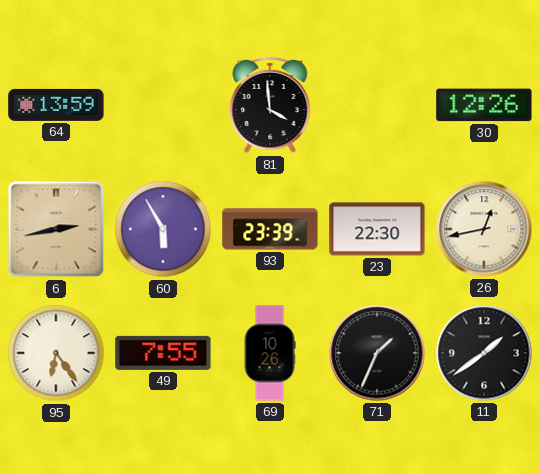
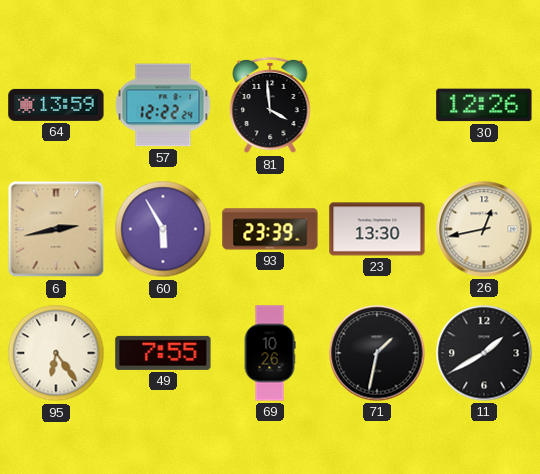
57: none -> 12:22 (163, 105)
23: 22:30 -> 13:30 (377, 229)
71: 1:34 -> 1:32 (377, 353)
11: 1:39 -> 1:40 (484, 353)
